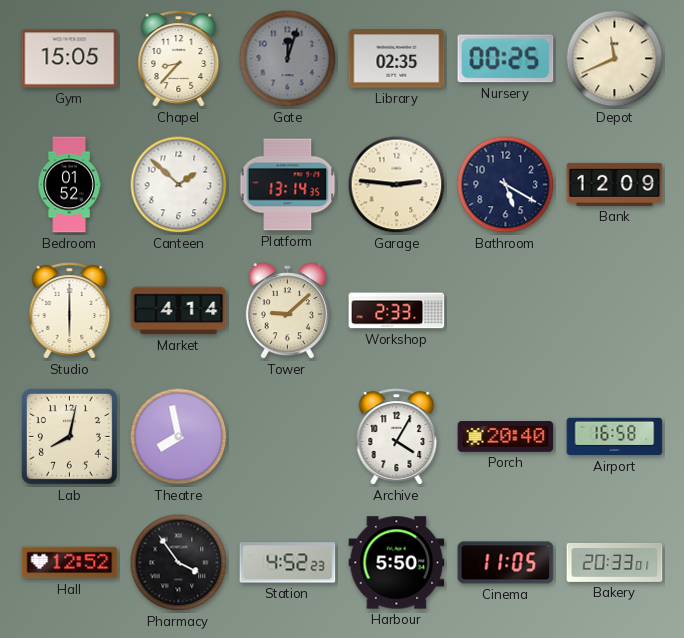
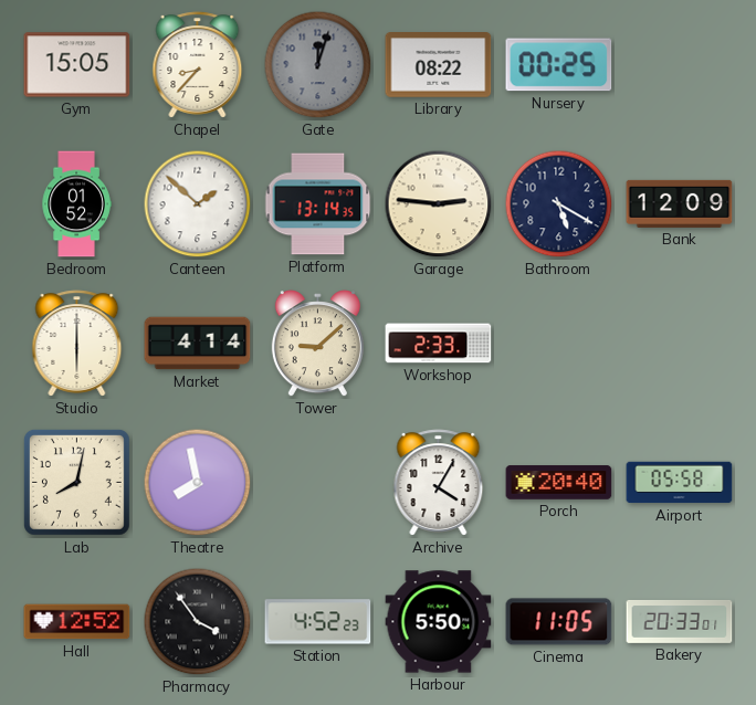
Library: 02:35 -> 08:22 (439, 65)
Depot: 11:41 -> none (615, 59)
Airport: 16:58 -> 05:58 (680, 483)
